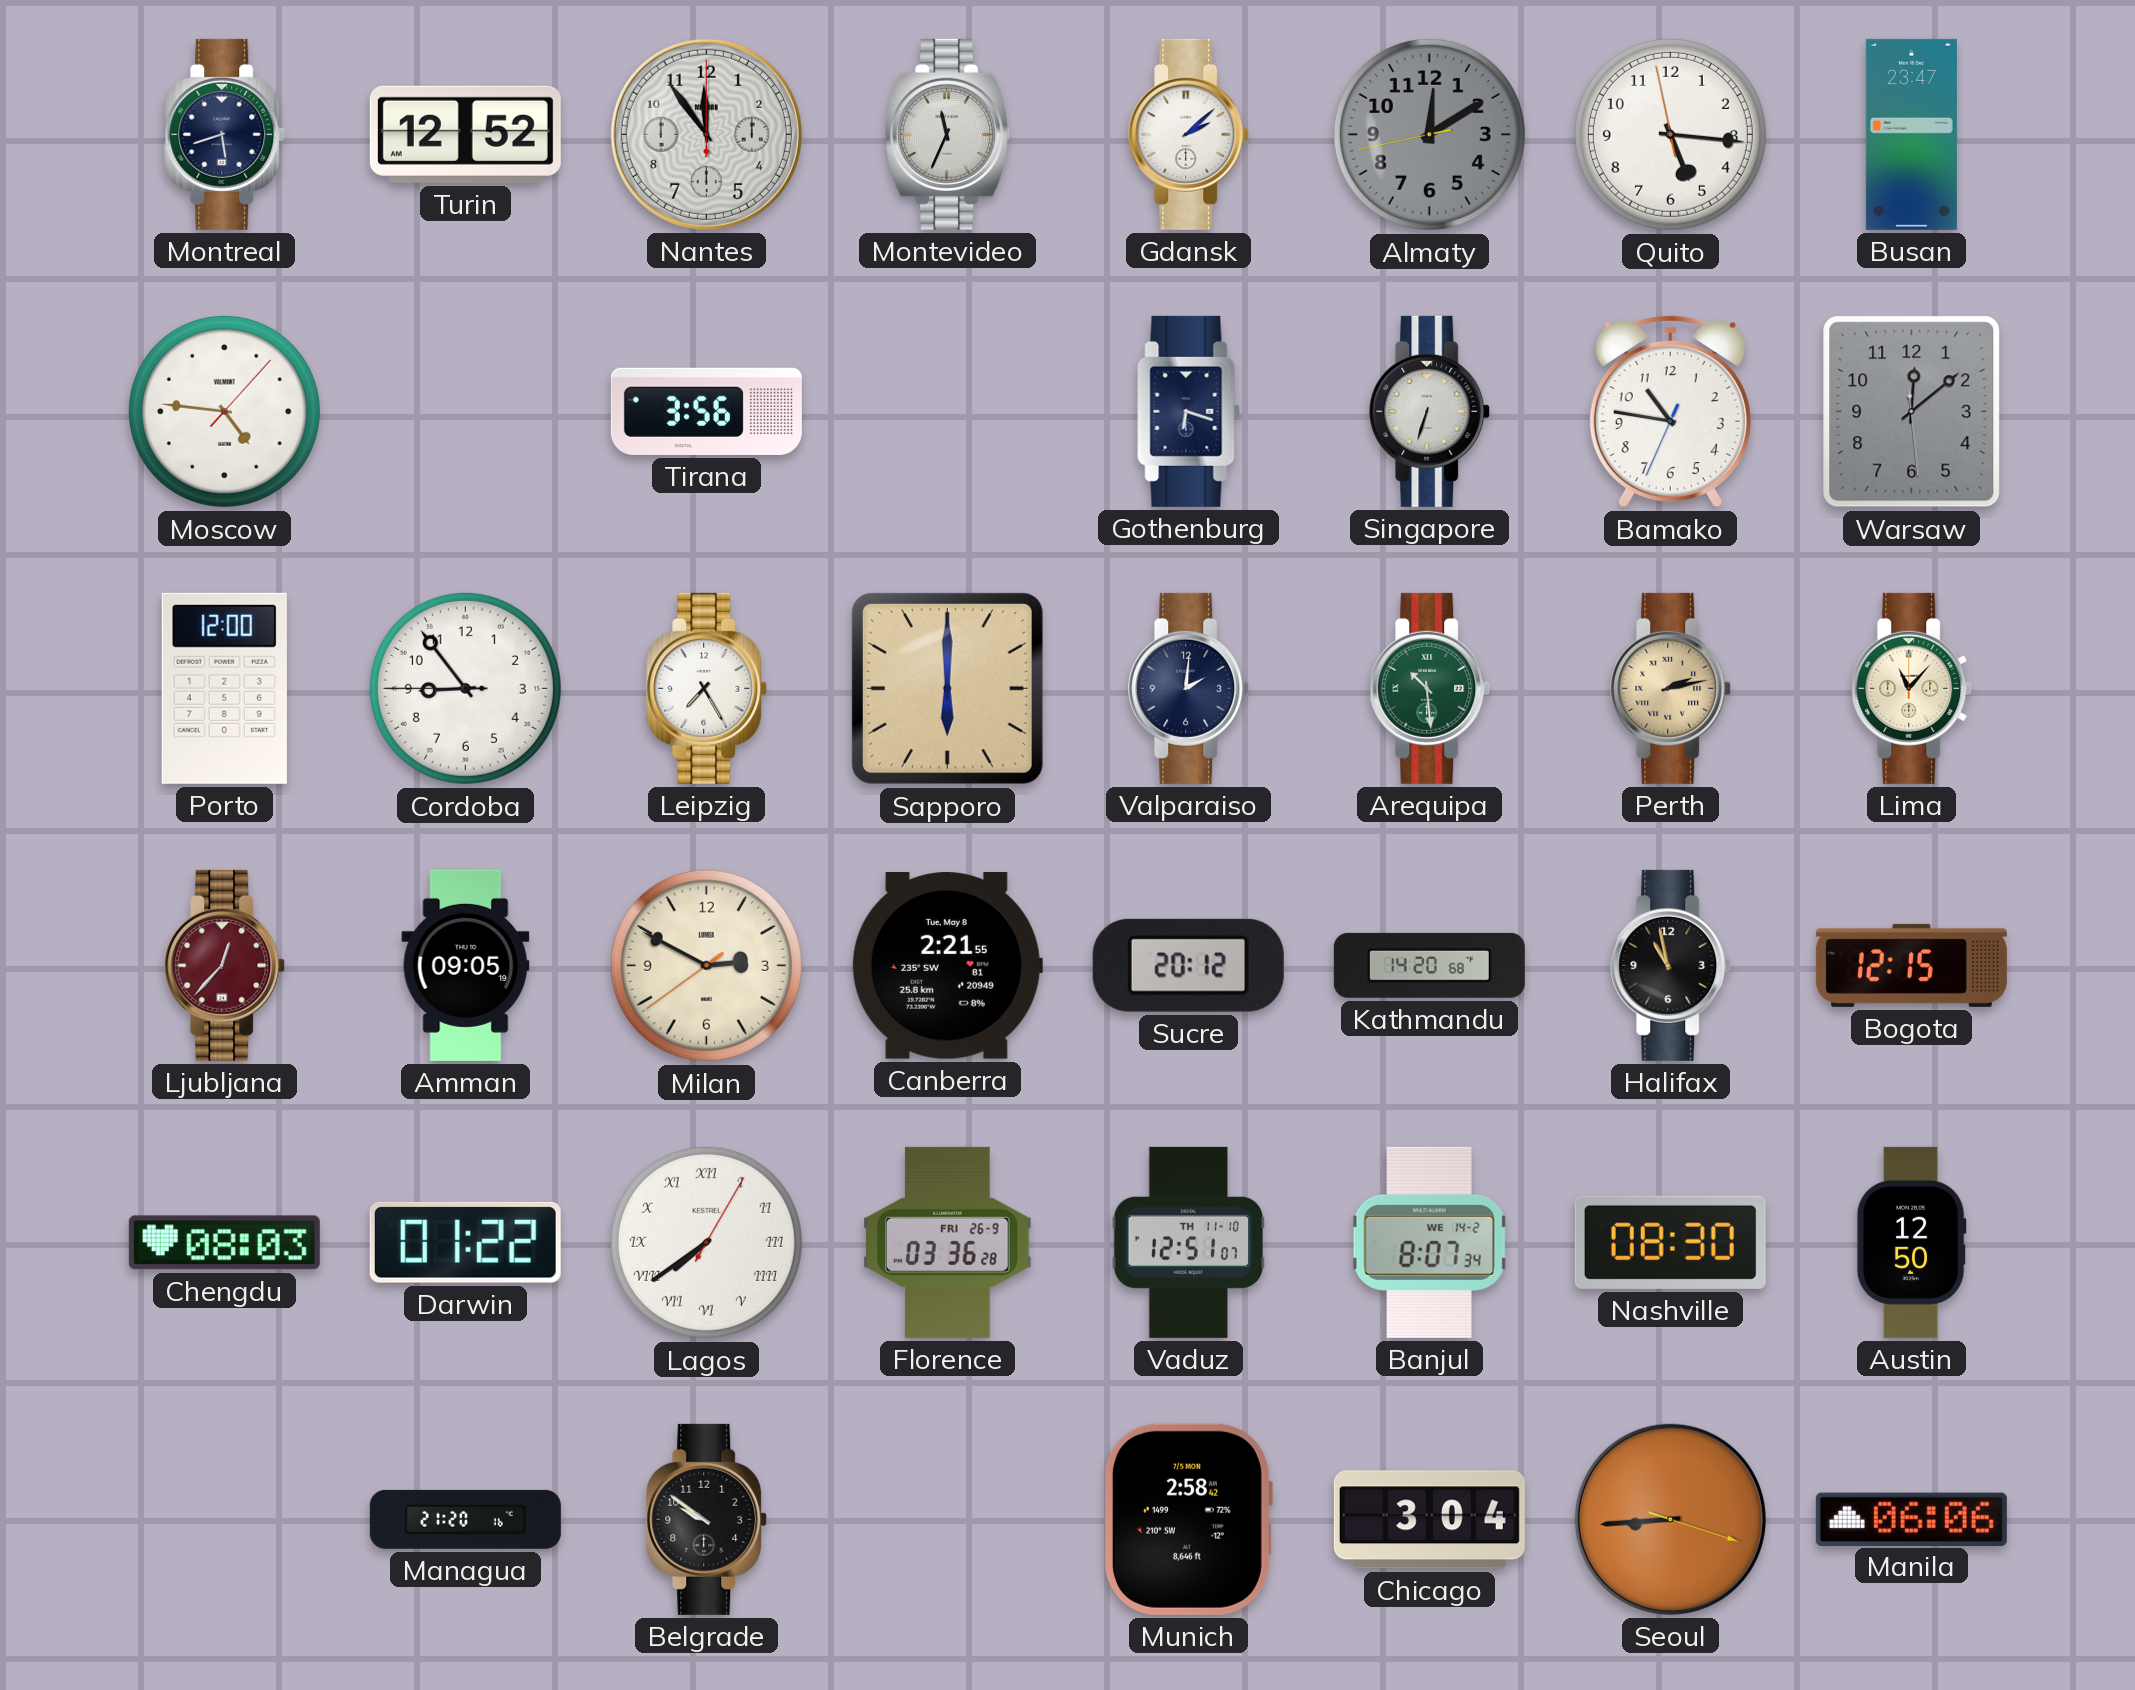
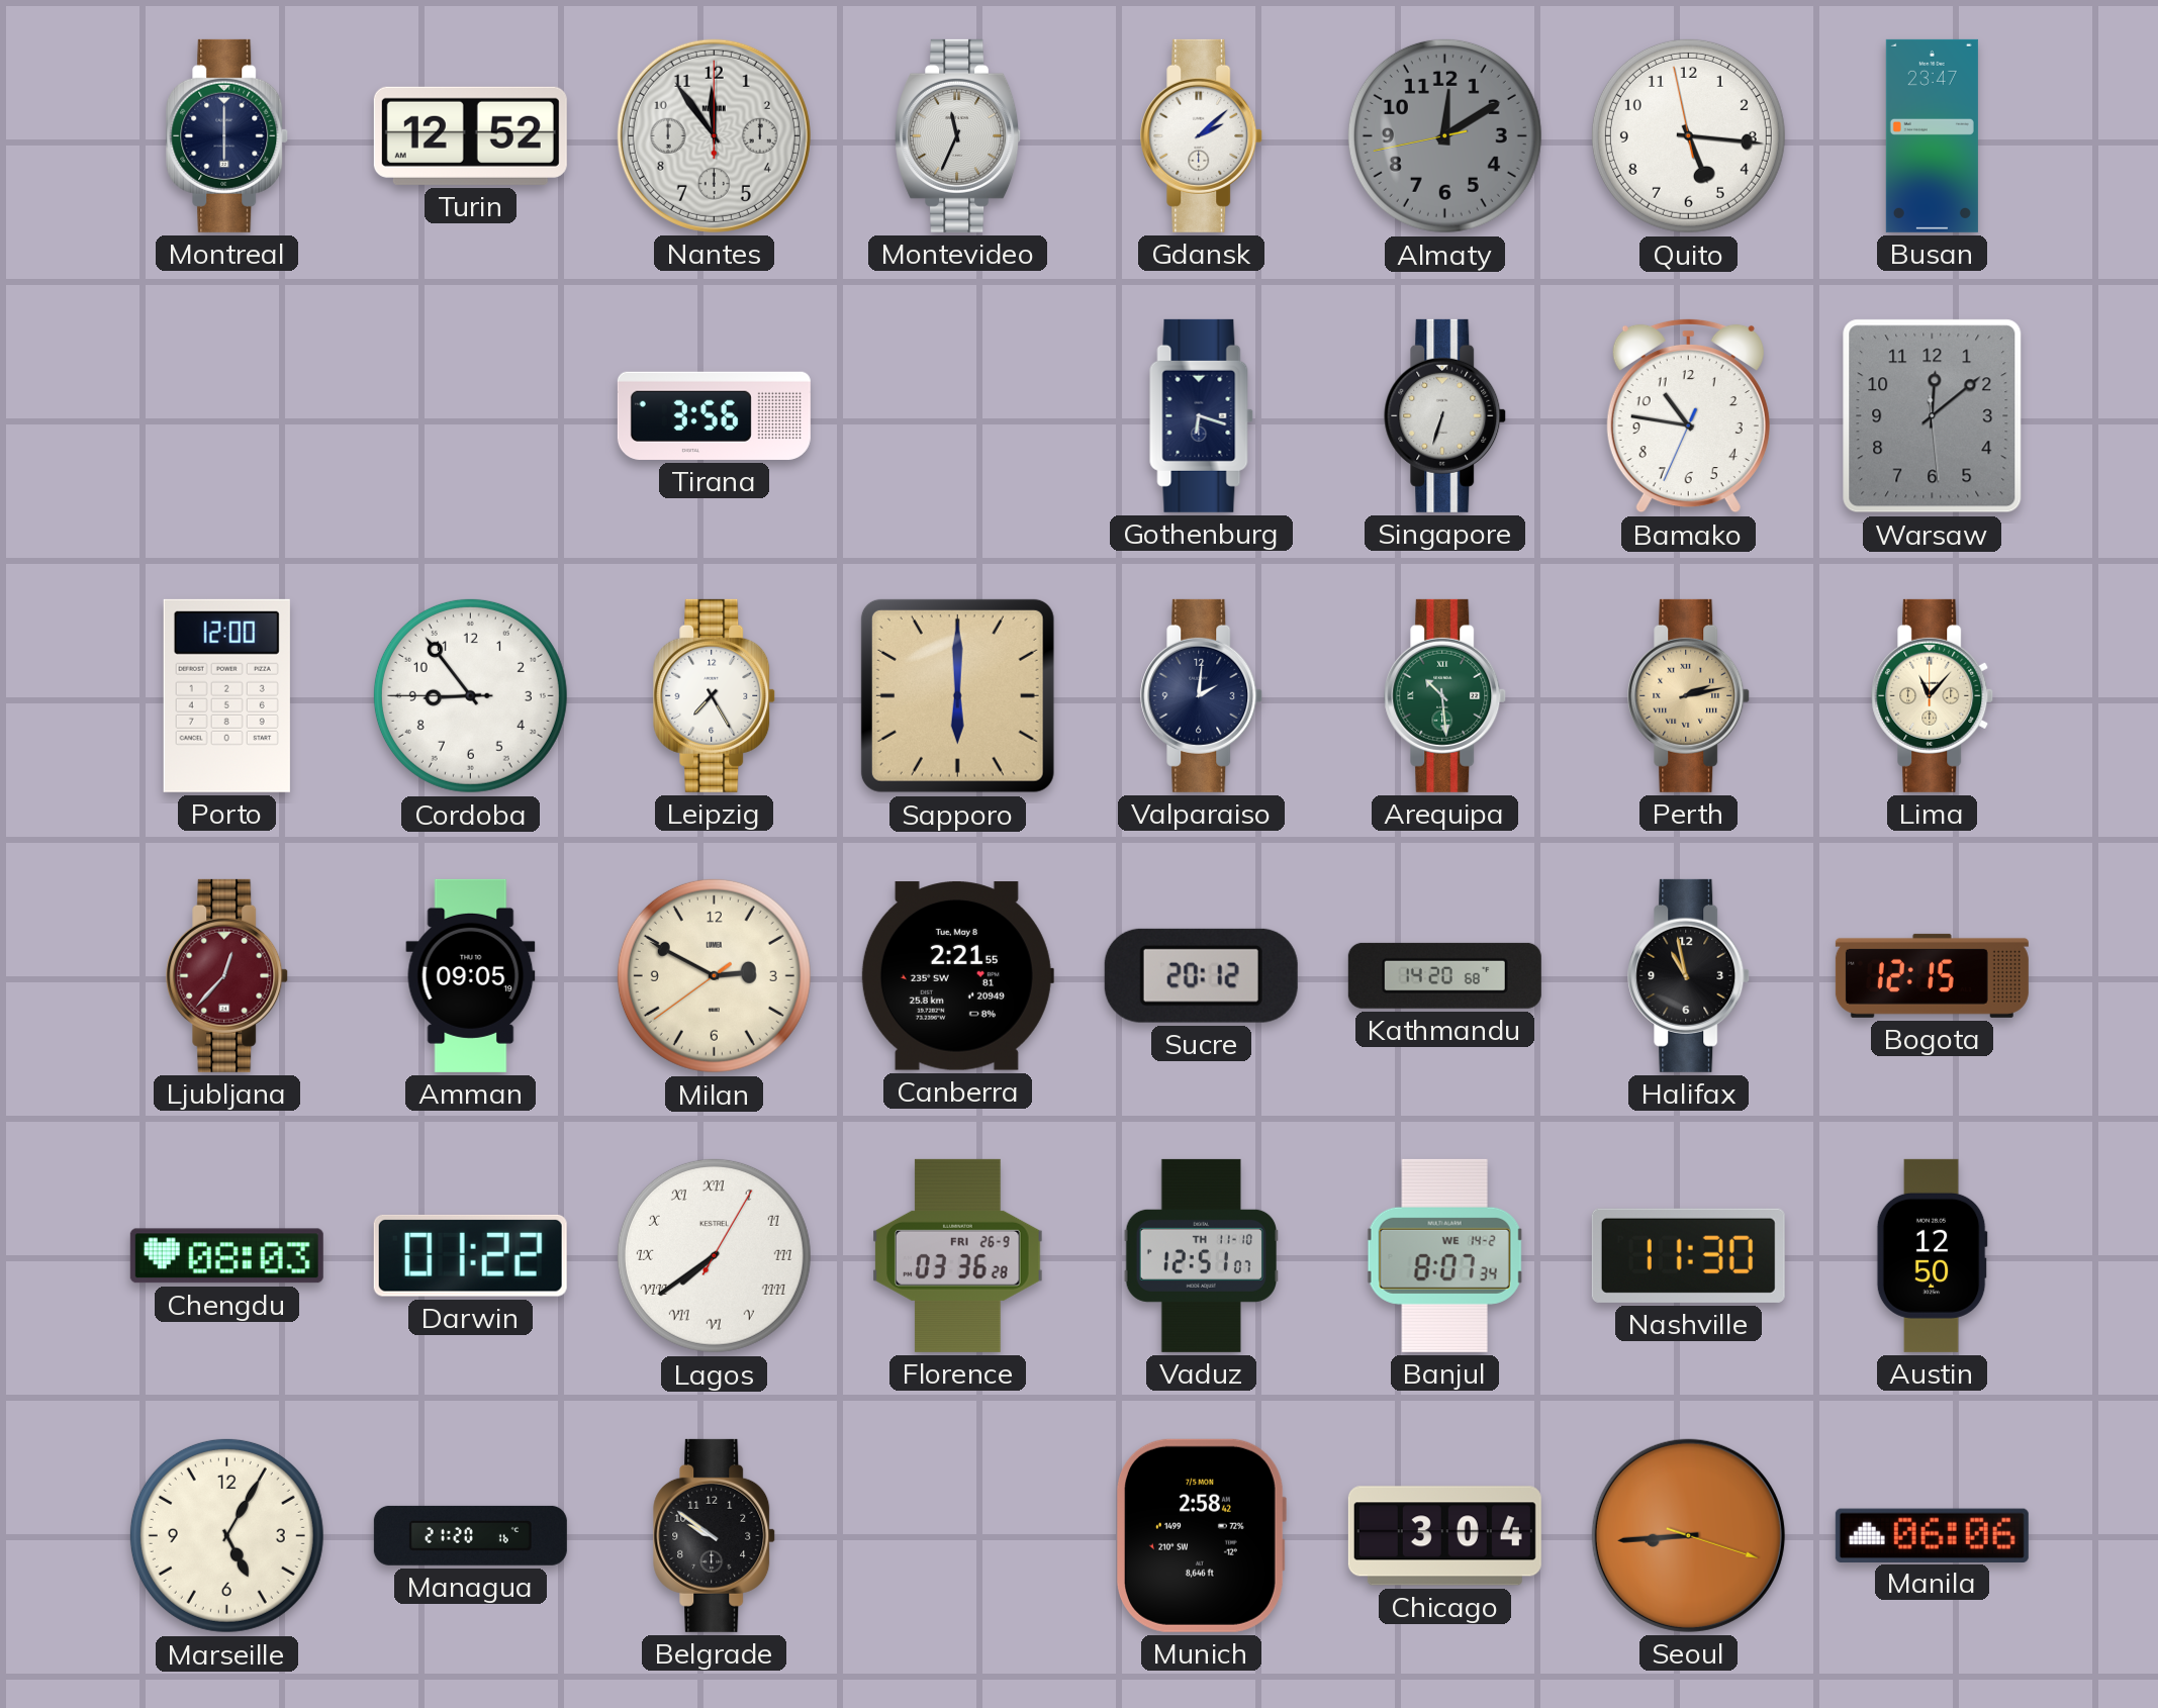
Montreal: 5:42 -> 6:00 (227, 135)
Moscow: 4:46 -> none (224, 411)
Nashville: 08:30 -> 11:30 (1688, 1255)
Marseille: none -> 5:05 (226, 1535)
